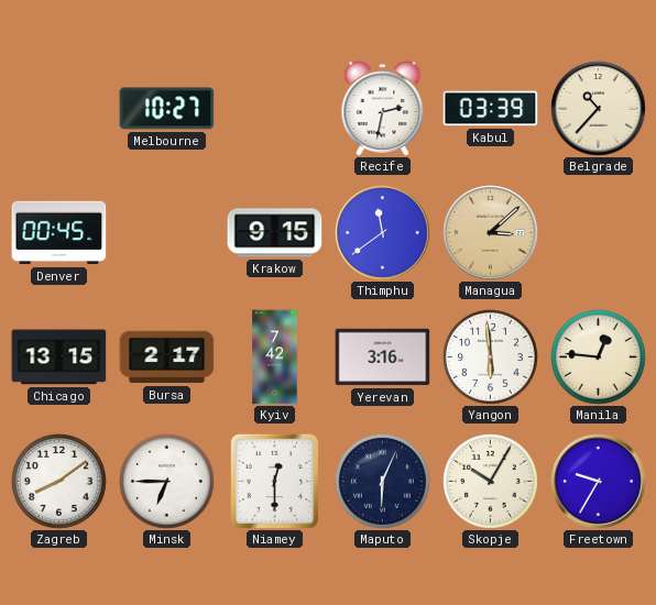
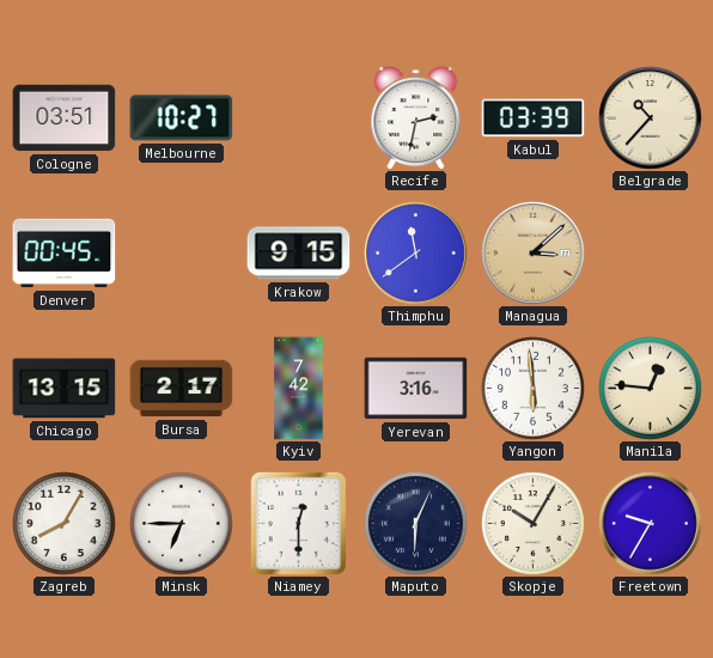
Cologne: none -> 03:51 (65, 118)
Zagreb: 8:09 -> 8:05 (65, 524)
